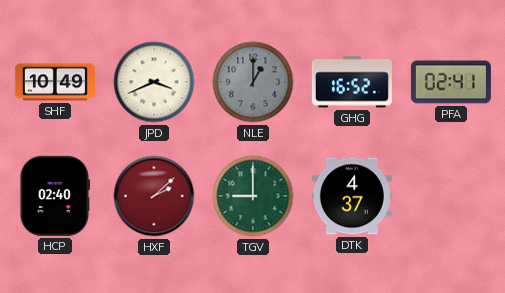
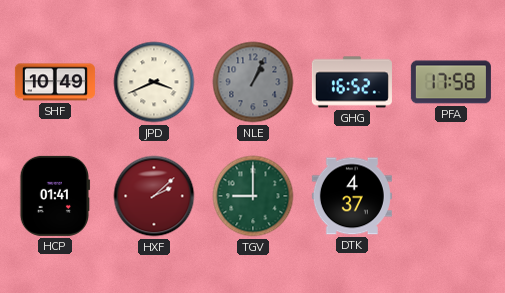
NLE: 1:00 -> 1:04 (253, 82)
PFA: 02:41 -> 17:58 (451, 82)
HCP: 02:40 -> 01:41 (55, 196)
